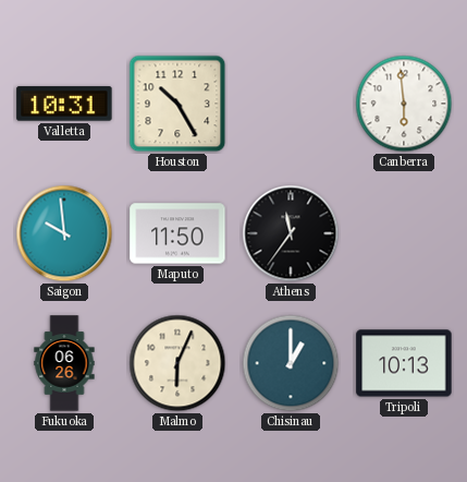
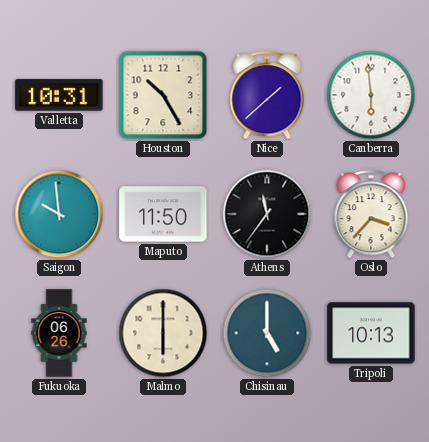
Nice: none -> 1:38 (267, 96)
Oslo: none -> 3:37 (371, 215)
Malmo: 6:04 -> 6:00 (163, 333)
Chisinau: 1:00 -> 5:00 (267, 333)
